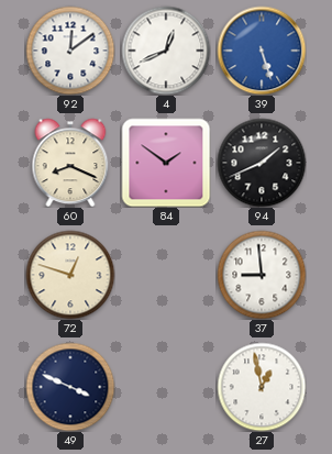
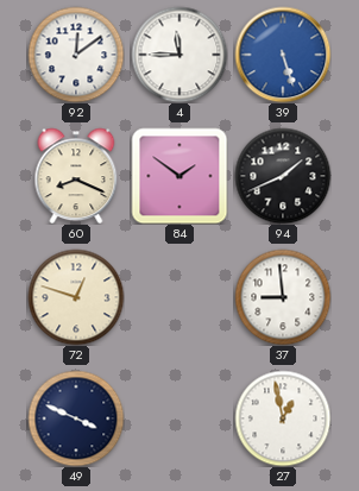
4: 12:41 -> 11:45 (179, 55)
